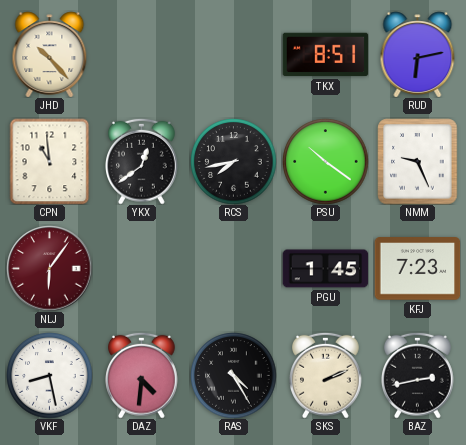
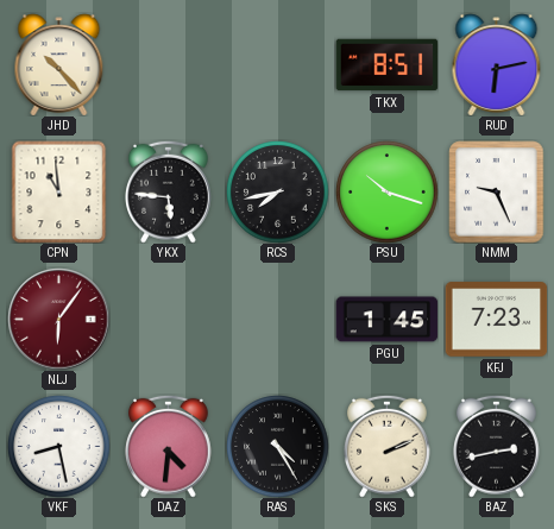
YKX: 12:39 -> 5:46 (169, 191)
PSU: 10:21 -> 10:18 (386, 191)
